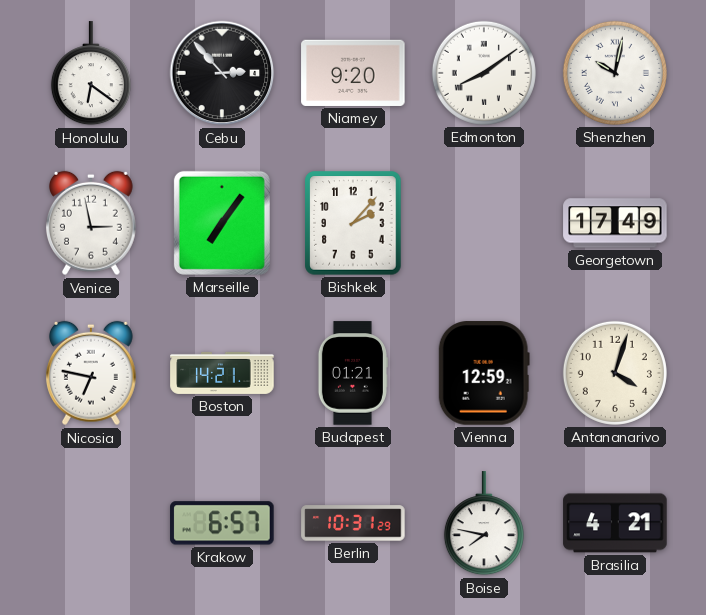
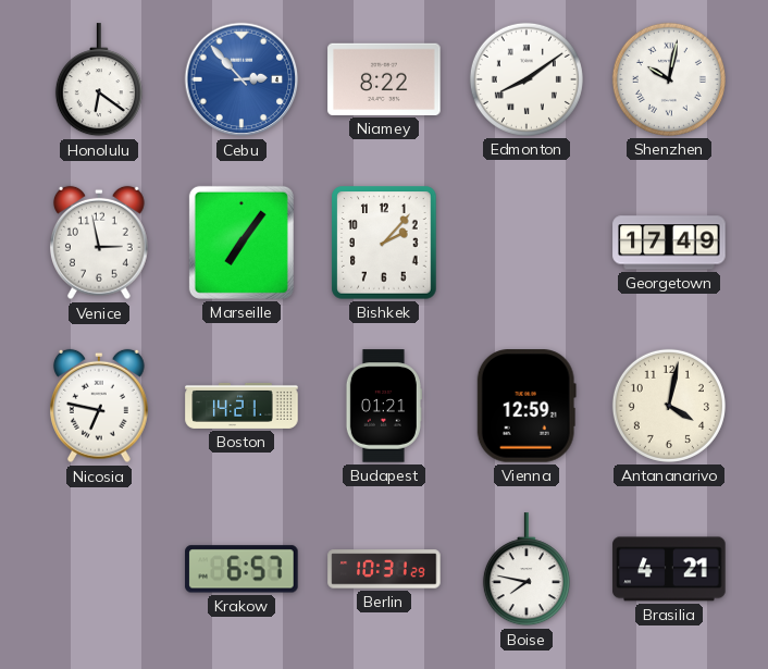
Cebu dial: black -> blue (241, 79)
Niamey: 9:20 -> 8:22 (384, 79)
Antananarivo: 4:03 -> 4:02 (669, 406)
